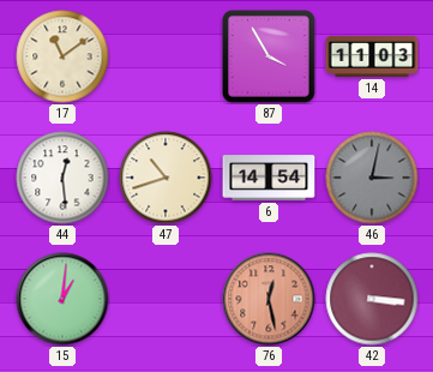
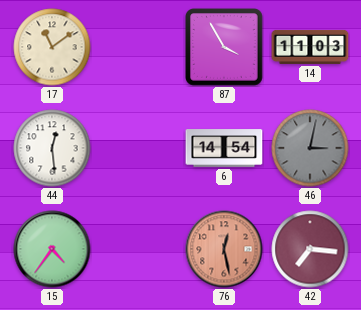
47: 10:42 -> none (166, 178)
15: 1:01 -> 4:36 (52, 249)
42: 3:16 -> 7:16 (310, 249)
